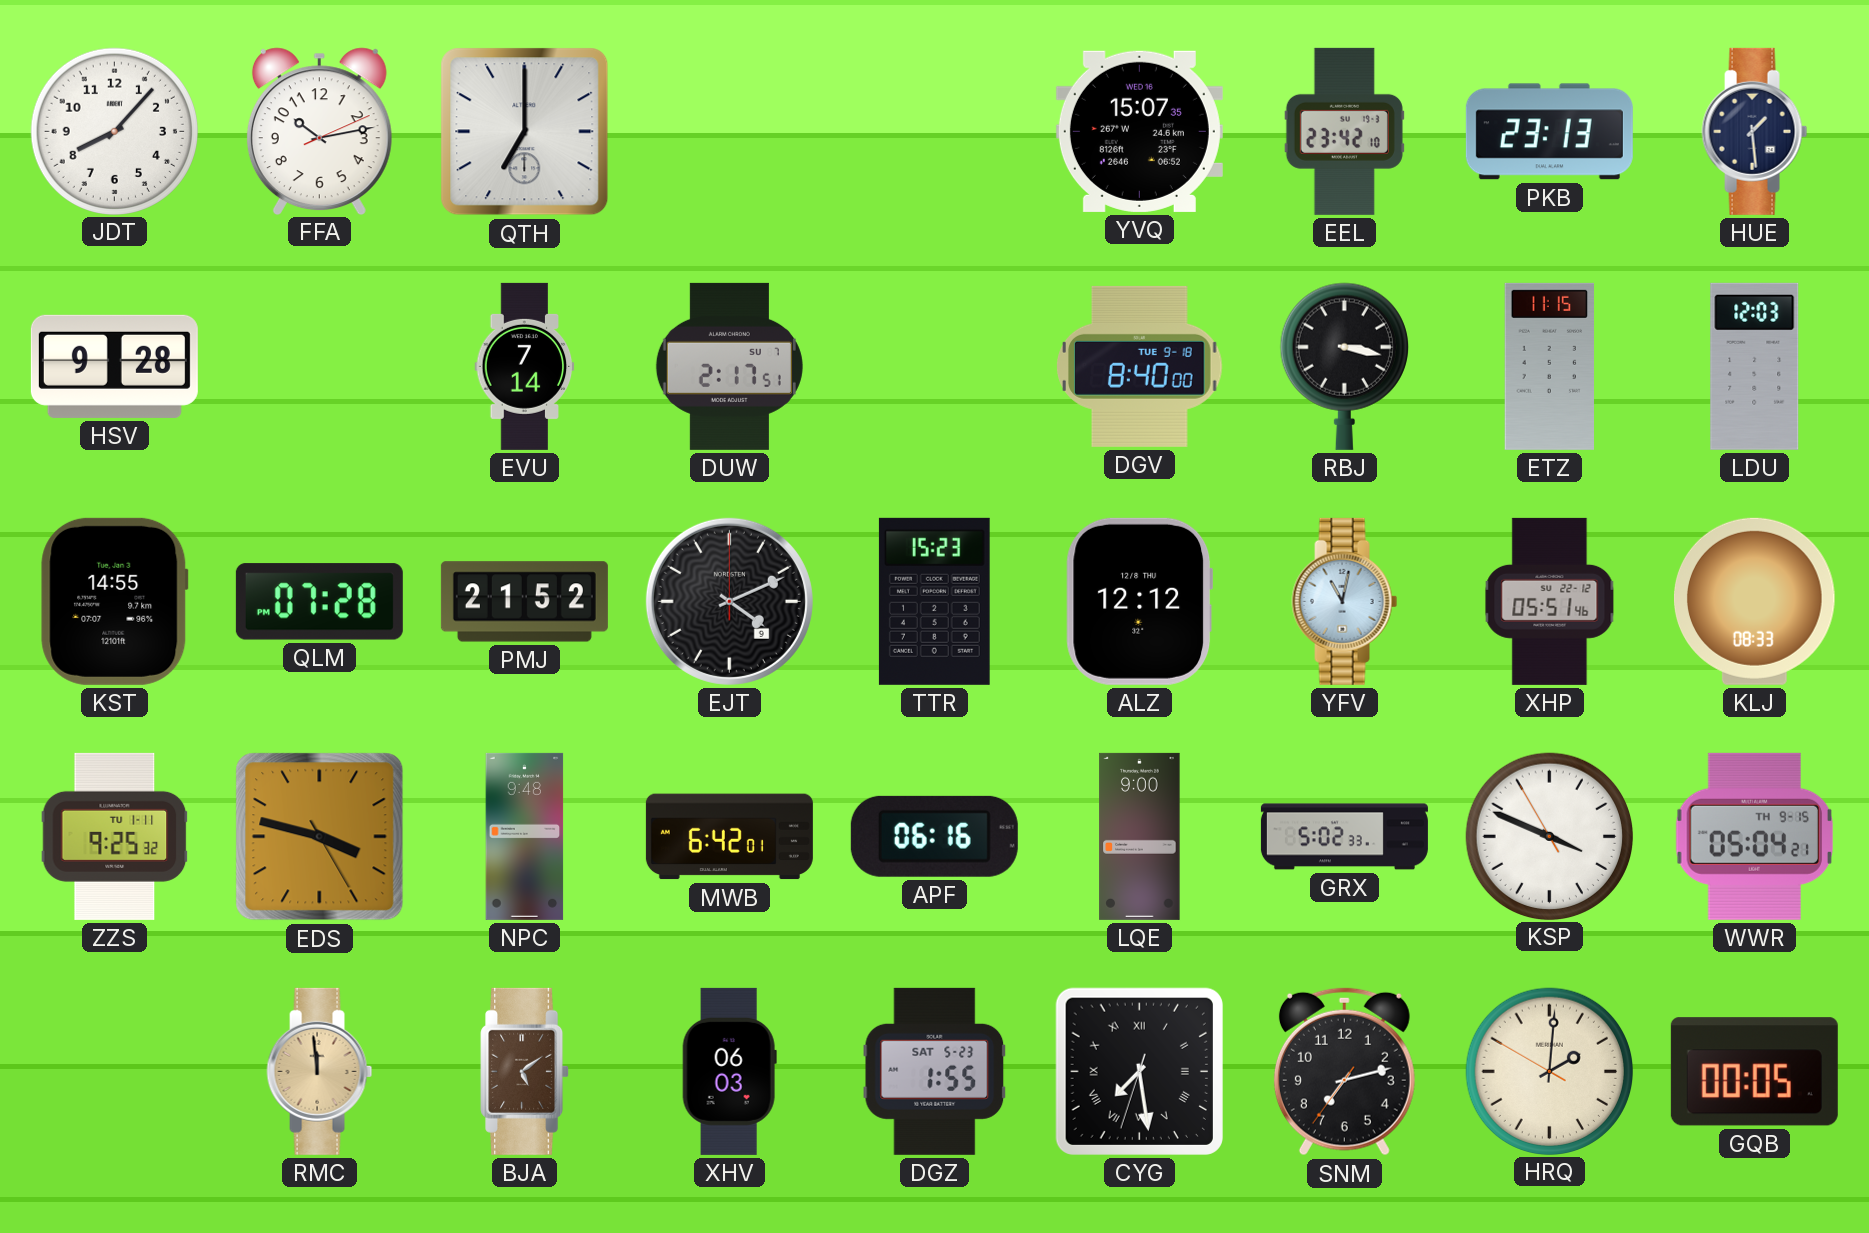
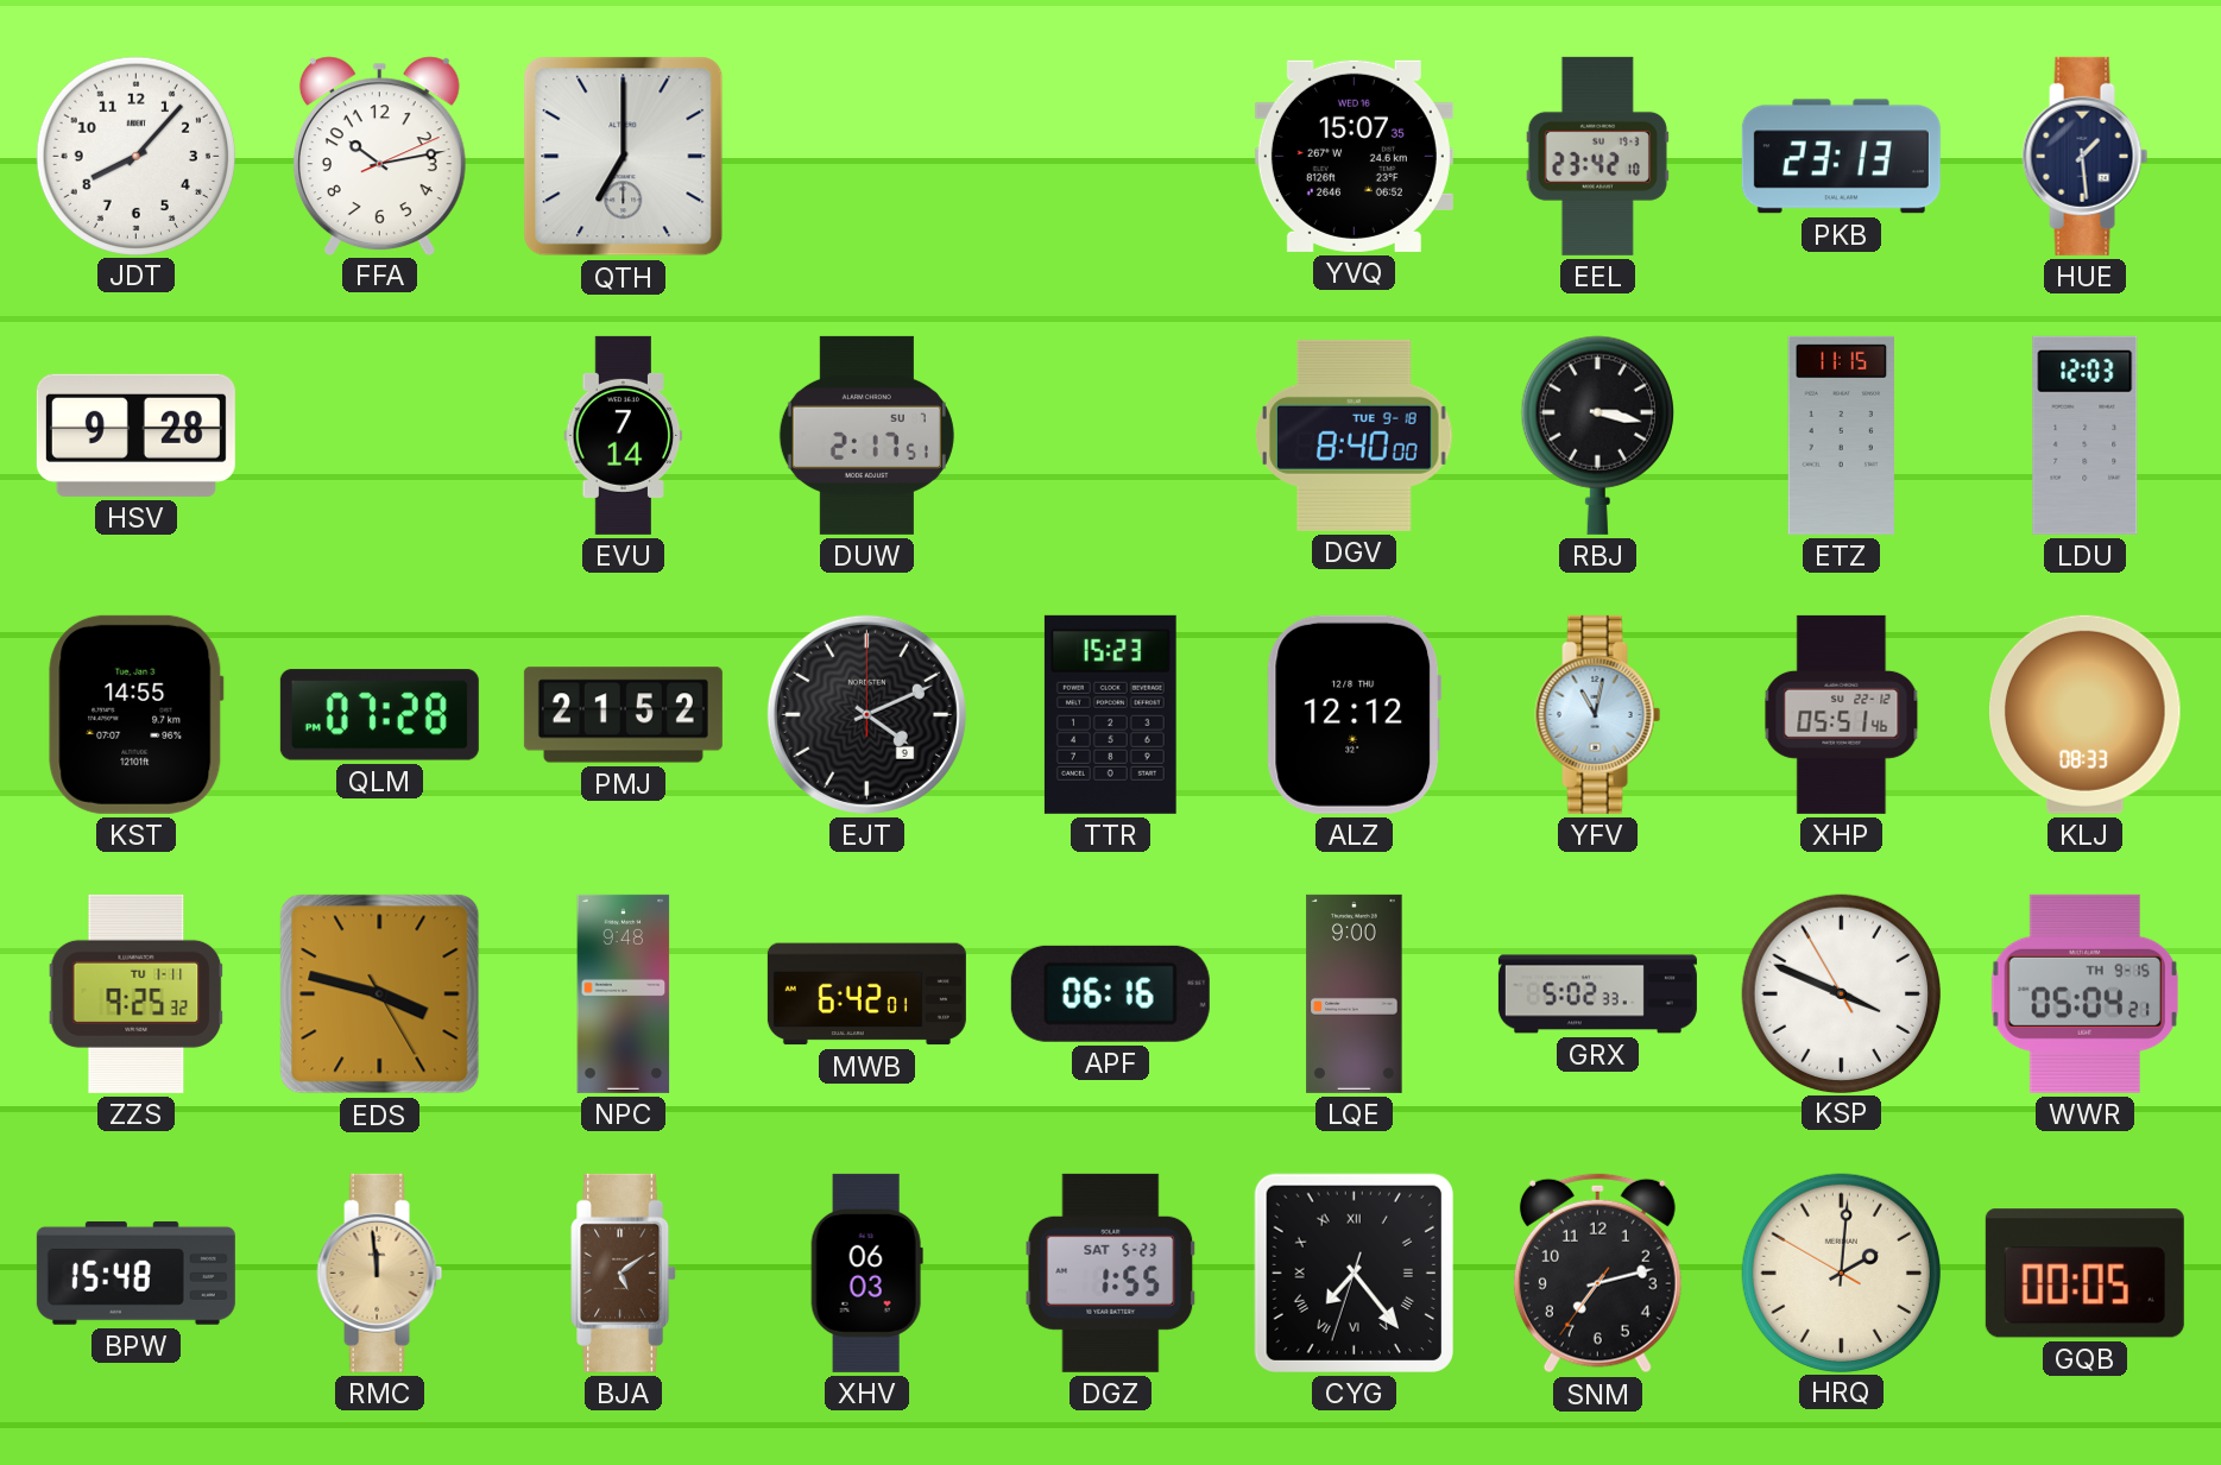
BPW: none -> 15:48 (135, 1273)
CYG: 7:28 -> 7:23 (1354, 1273)
